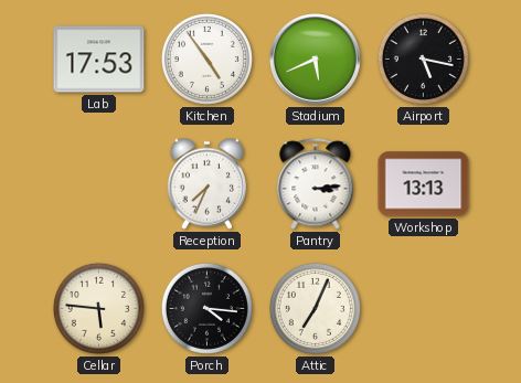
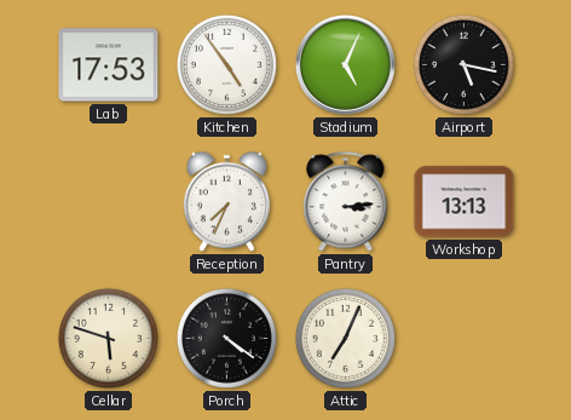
Stadium: 5:41 -> 5:04 (346, 65)
Cellar: 5:46 -> 5:48 (108, 338)
Porch: 4:16 -> 4:21 (226, 338)
